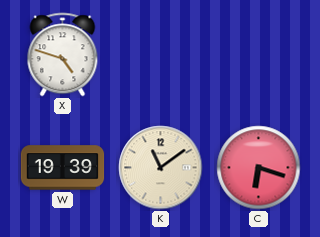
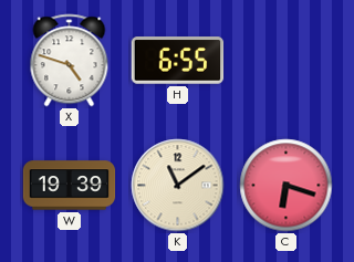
H: none -> 6:55 (178, 61)
